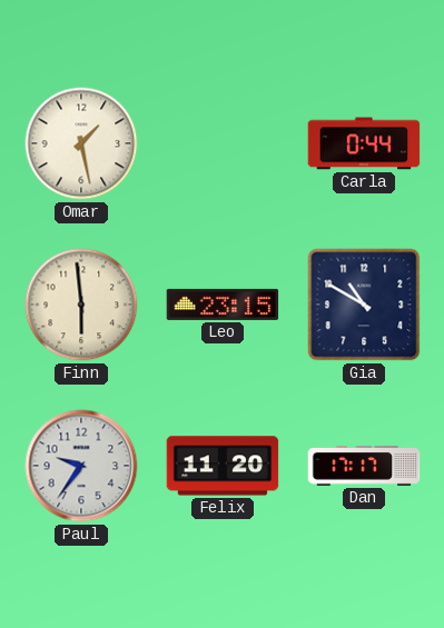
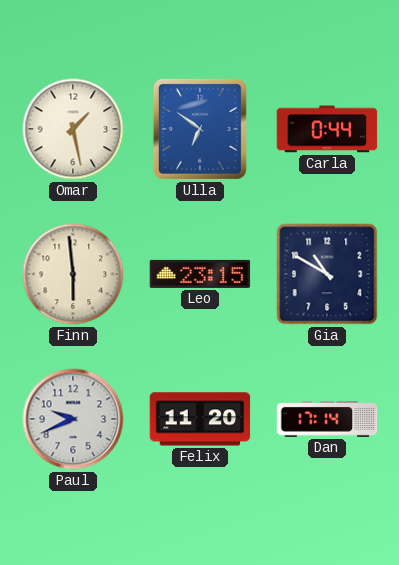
Ulla: none -> 6:51 (200, 129)
Paul: 9:36 -> 9:41 (73, 419)
Dan: 17:17 -> 17:14 (327, 420)
